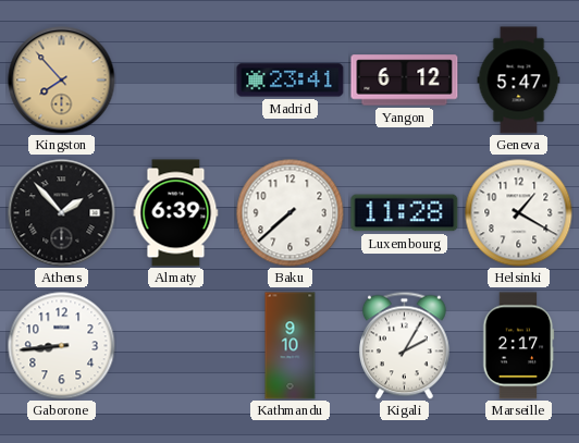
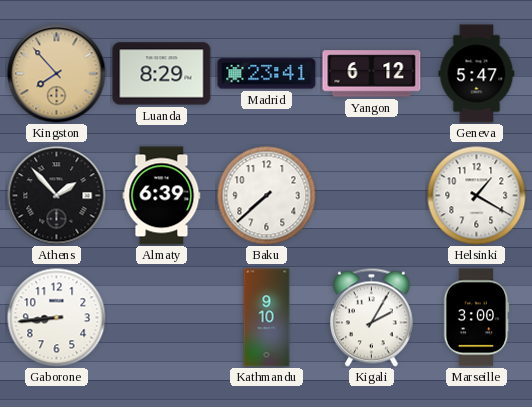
Luanda: none -> 8:29 (162, 74)
Luxembourg: 11:28 -> none (405, 213)
Marseille: 2:17 -> 3:00 (477, 318)
